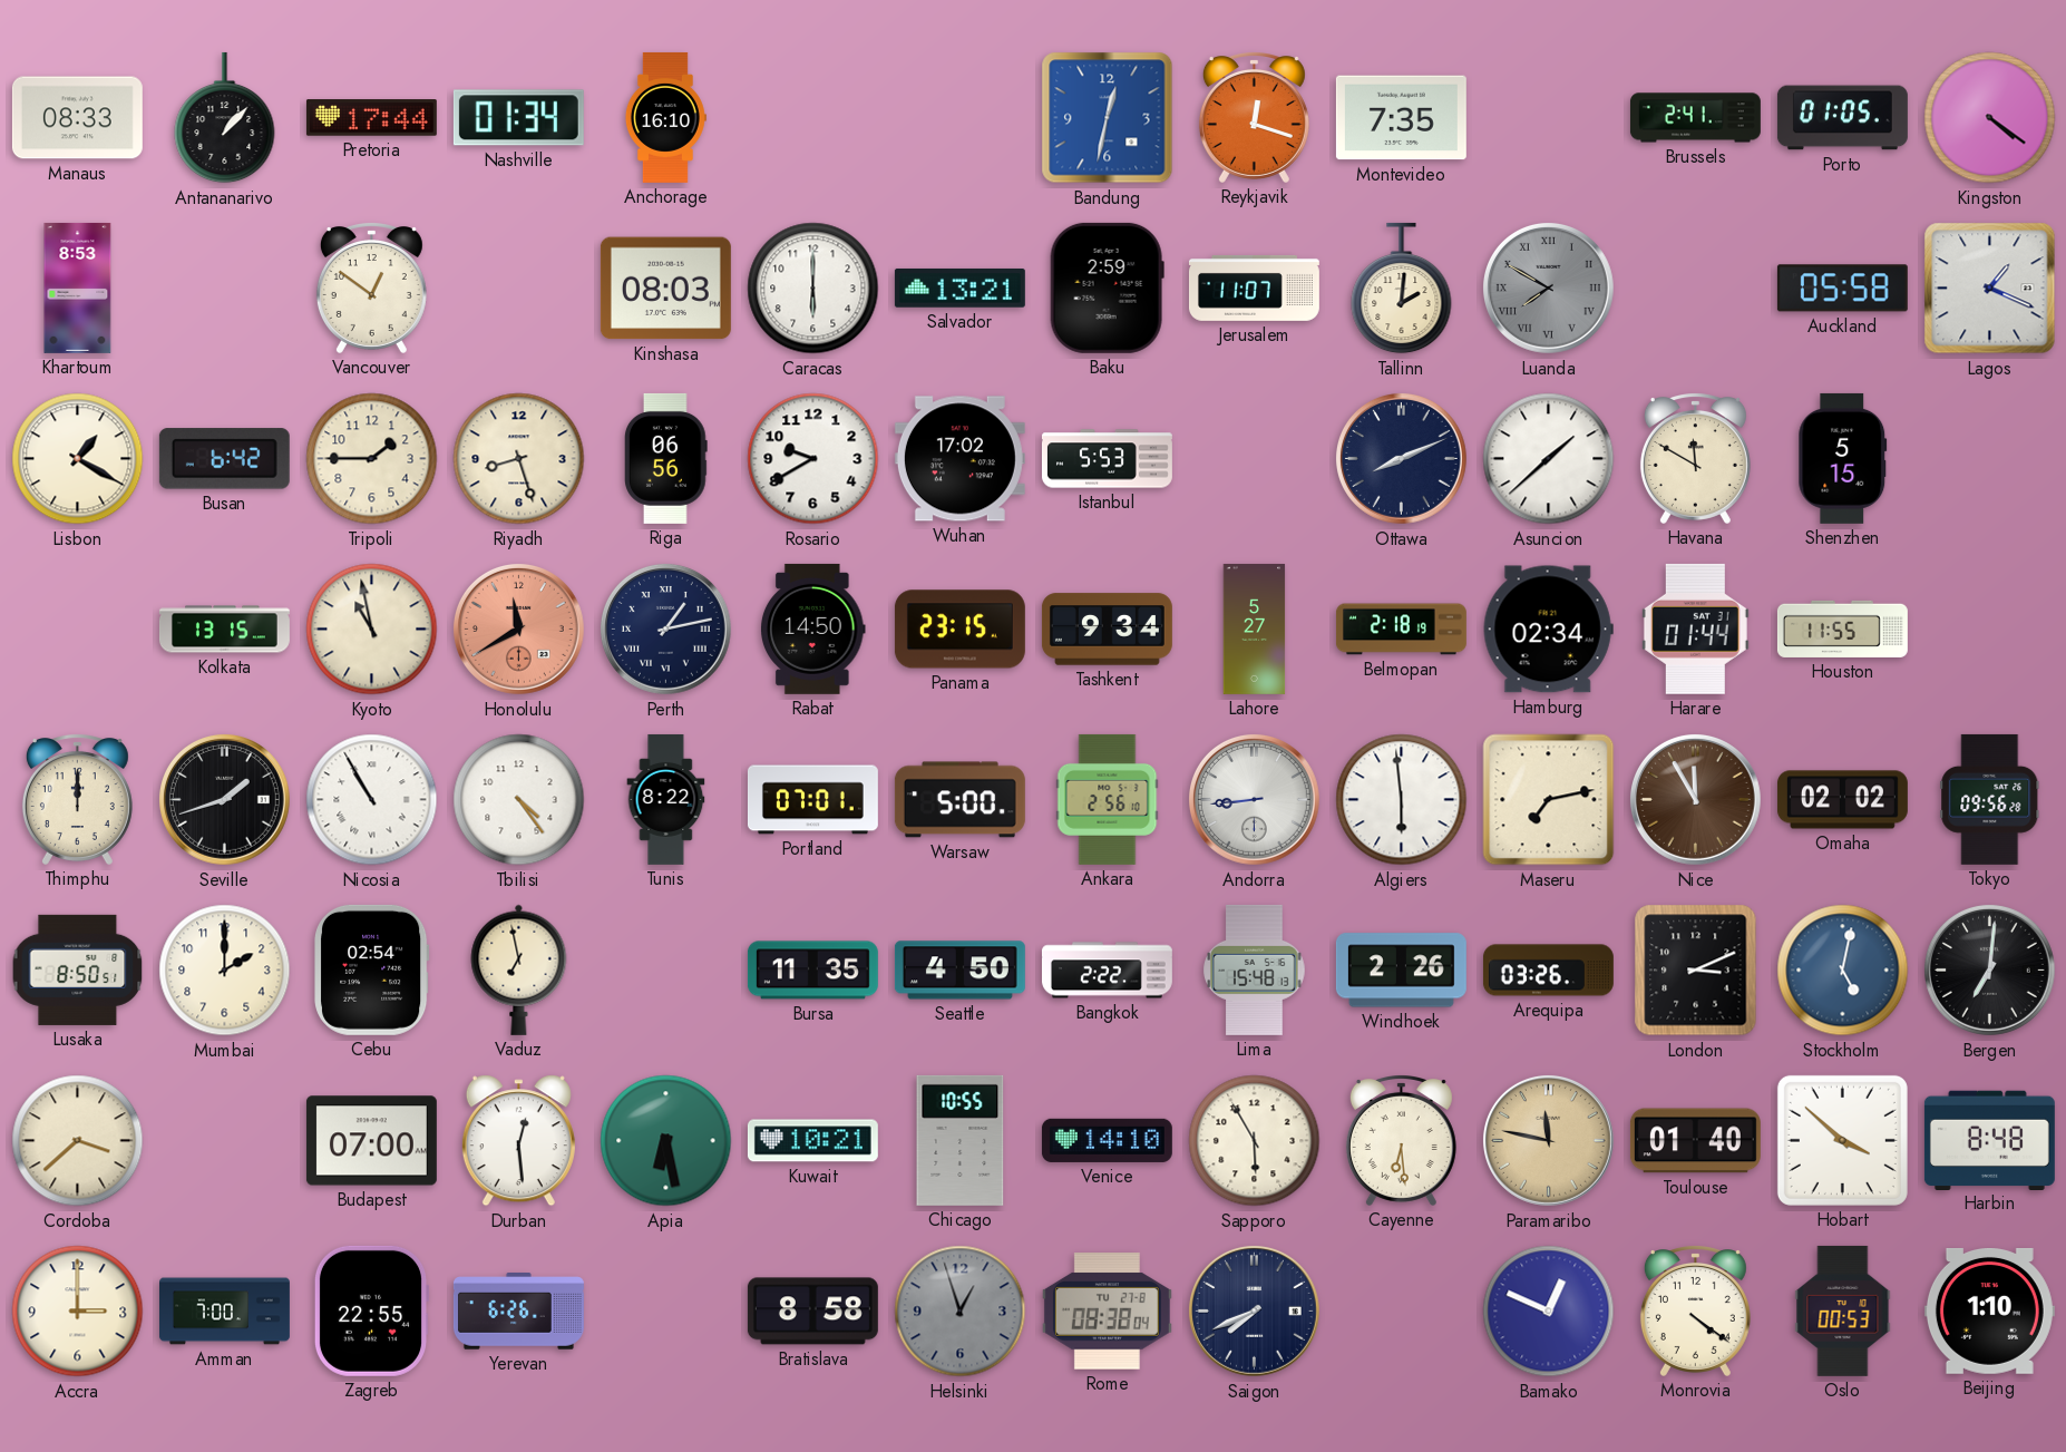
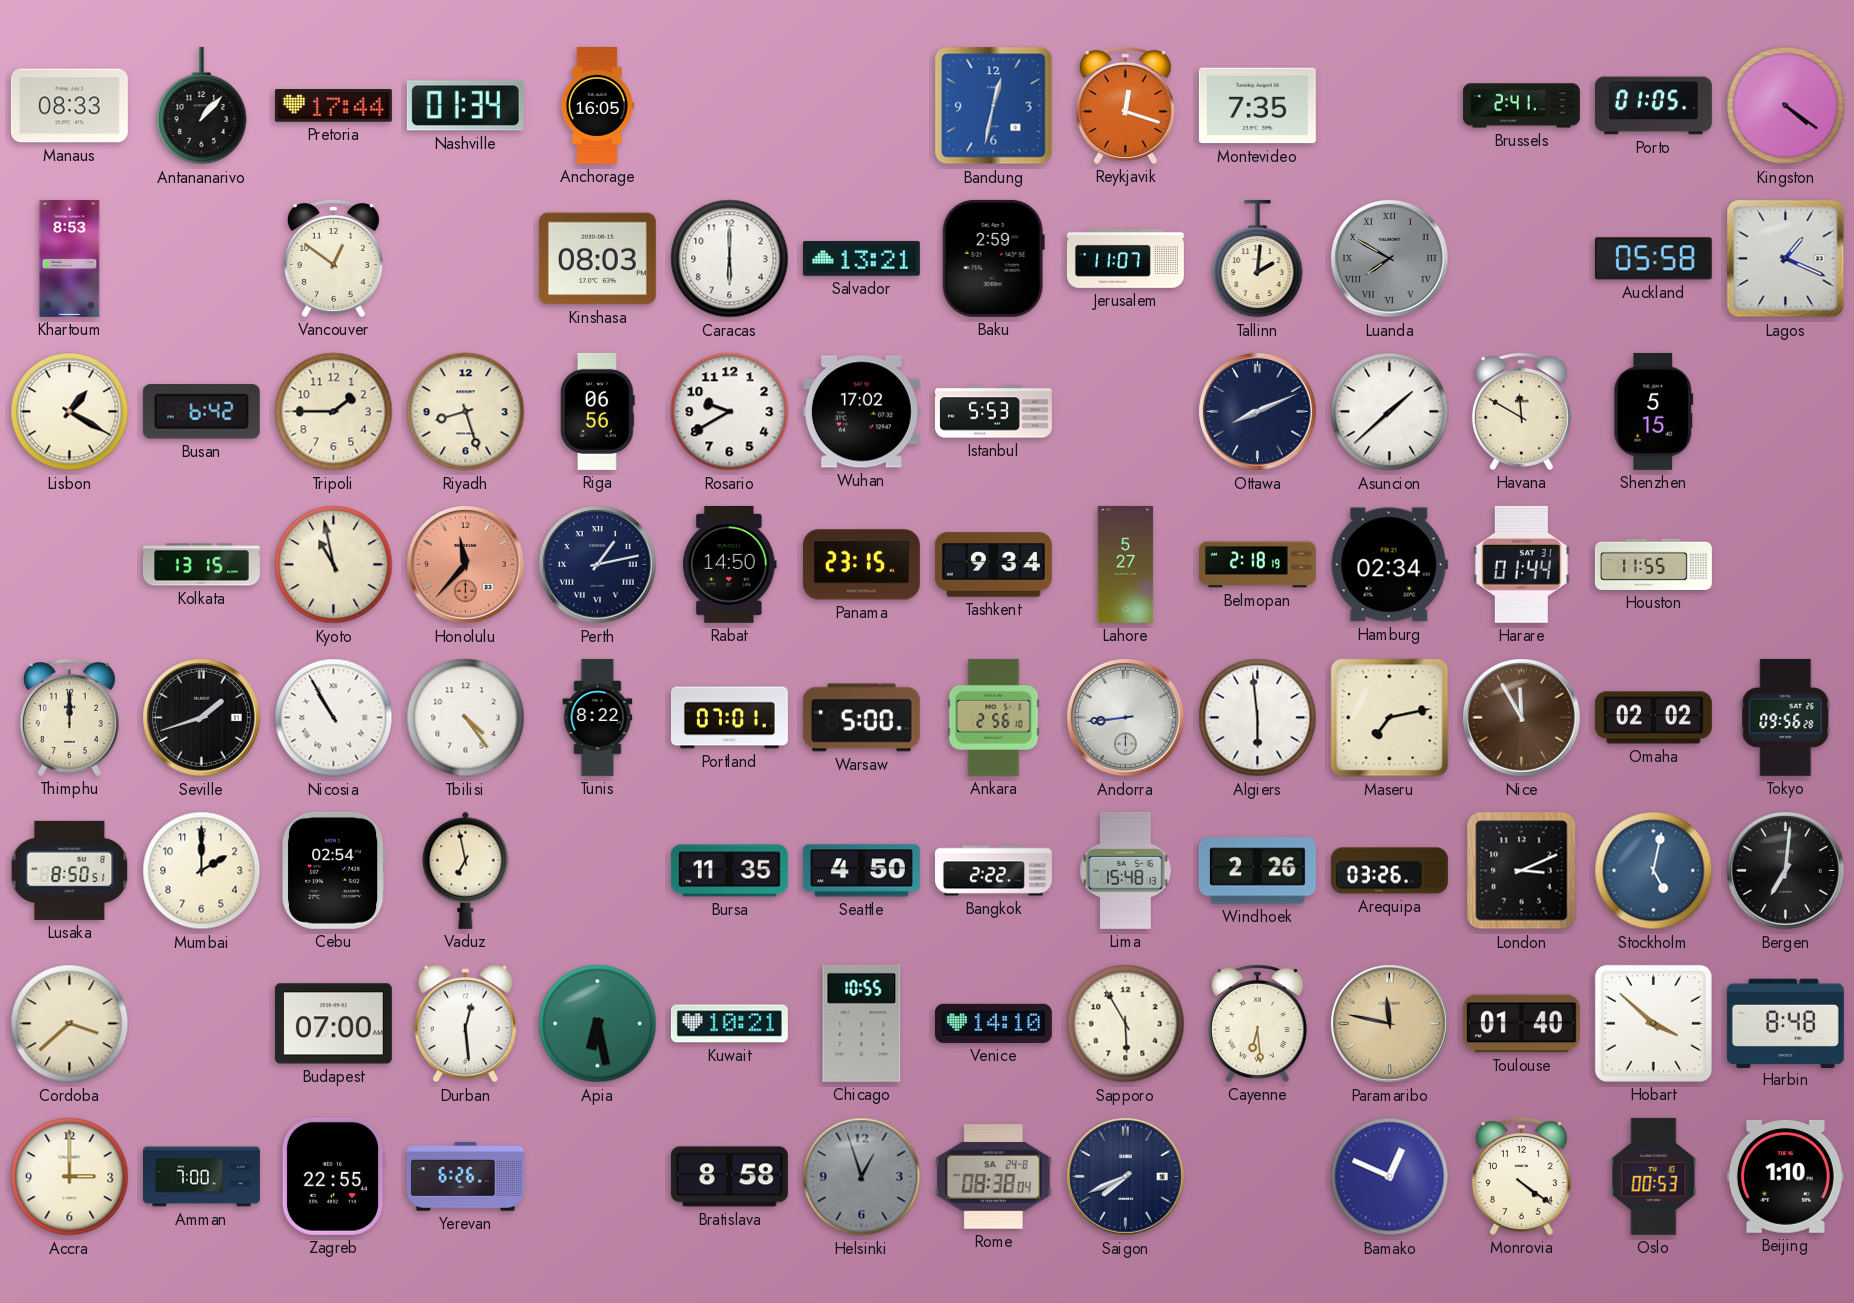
Anchorage: 16:10 -> 16:05 (597, 105)
Honolulu: 11:40 -> 11:37 (465, 564)
Rome date: TU 27-8 -> SA 24-8 (993, 1177)
